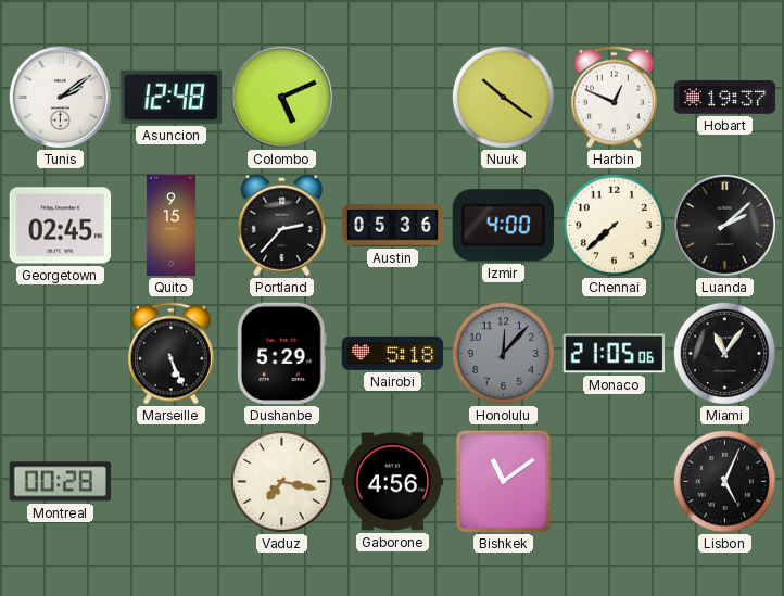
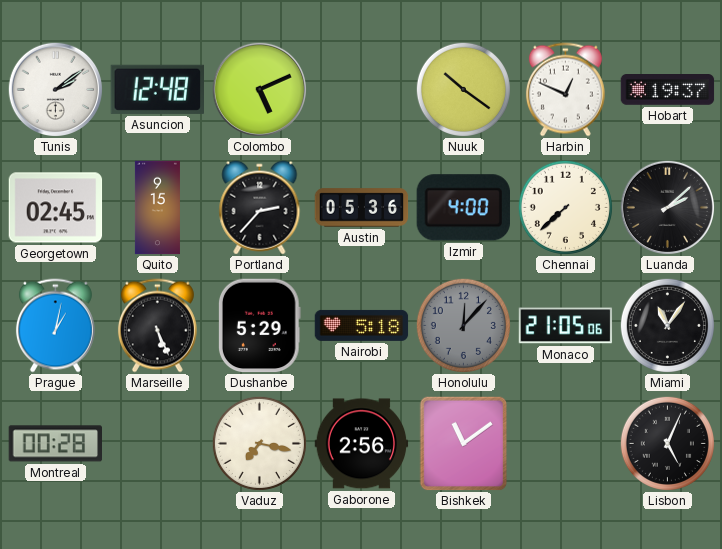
Prague: none -> 1:02 (55, 326)
Gaborone: 4:56 -> 2:56 (362, 444)
